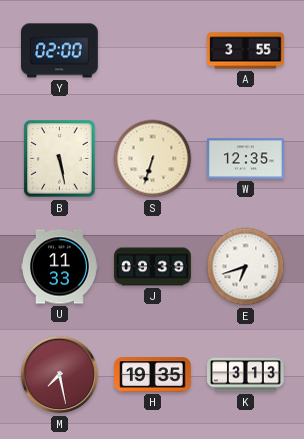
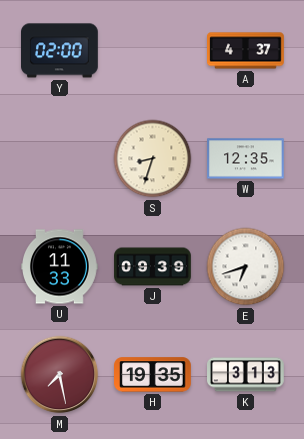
A: 3:55 -> 4:37 (246, 51)
B: 5:28 -> none (60, 159)
S: 6:33 -> 8:33 (153, 159)
